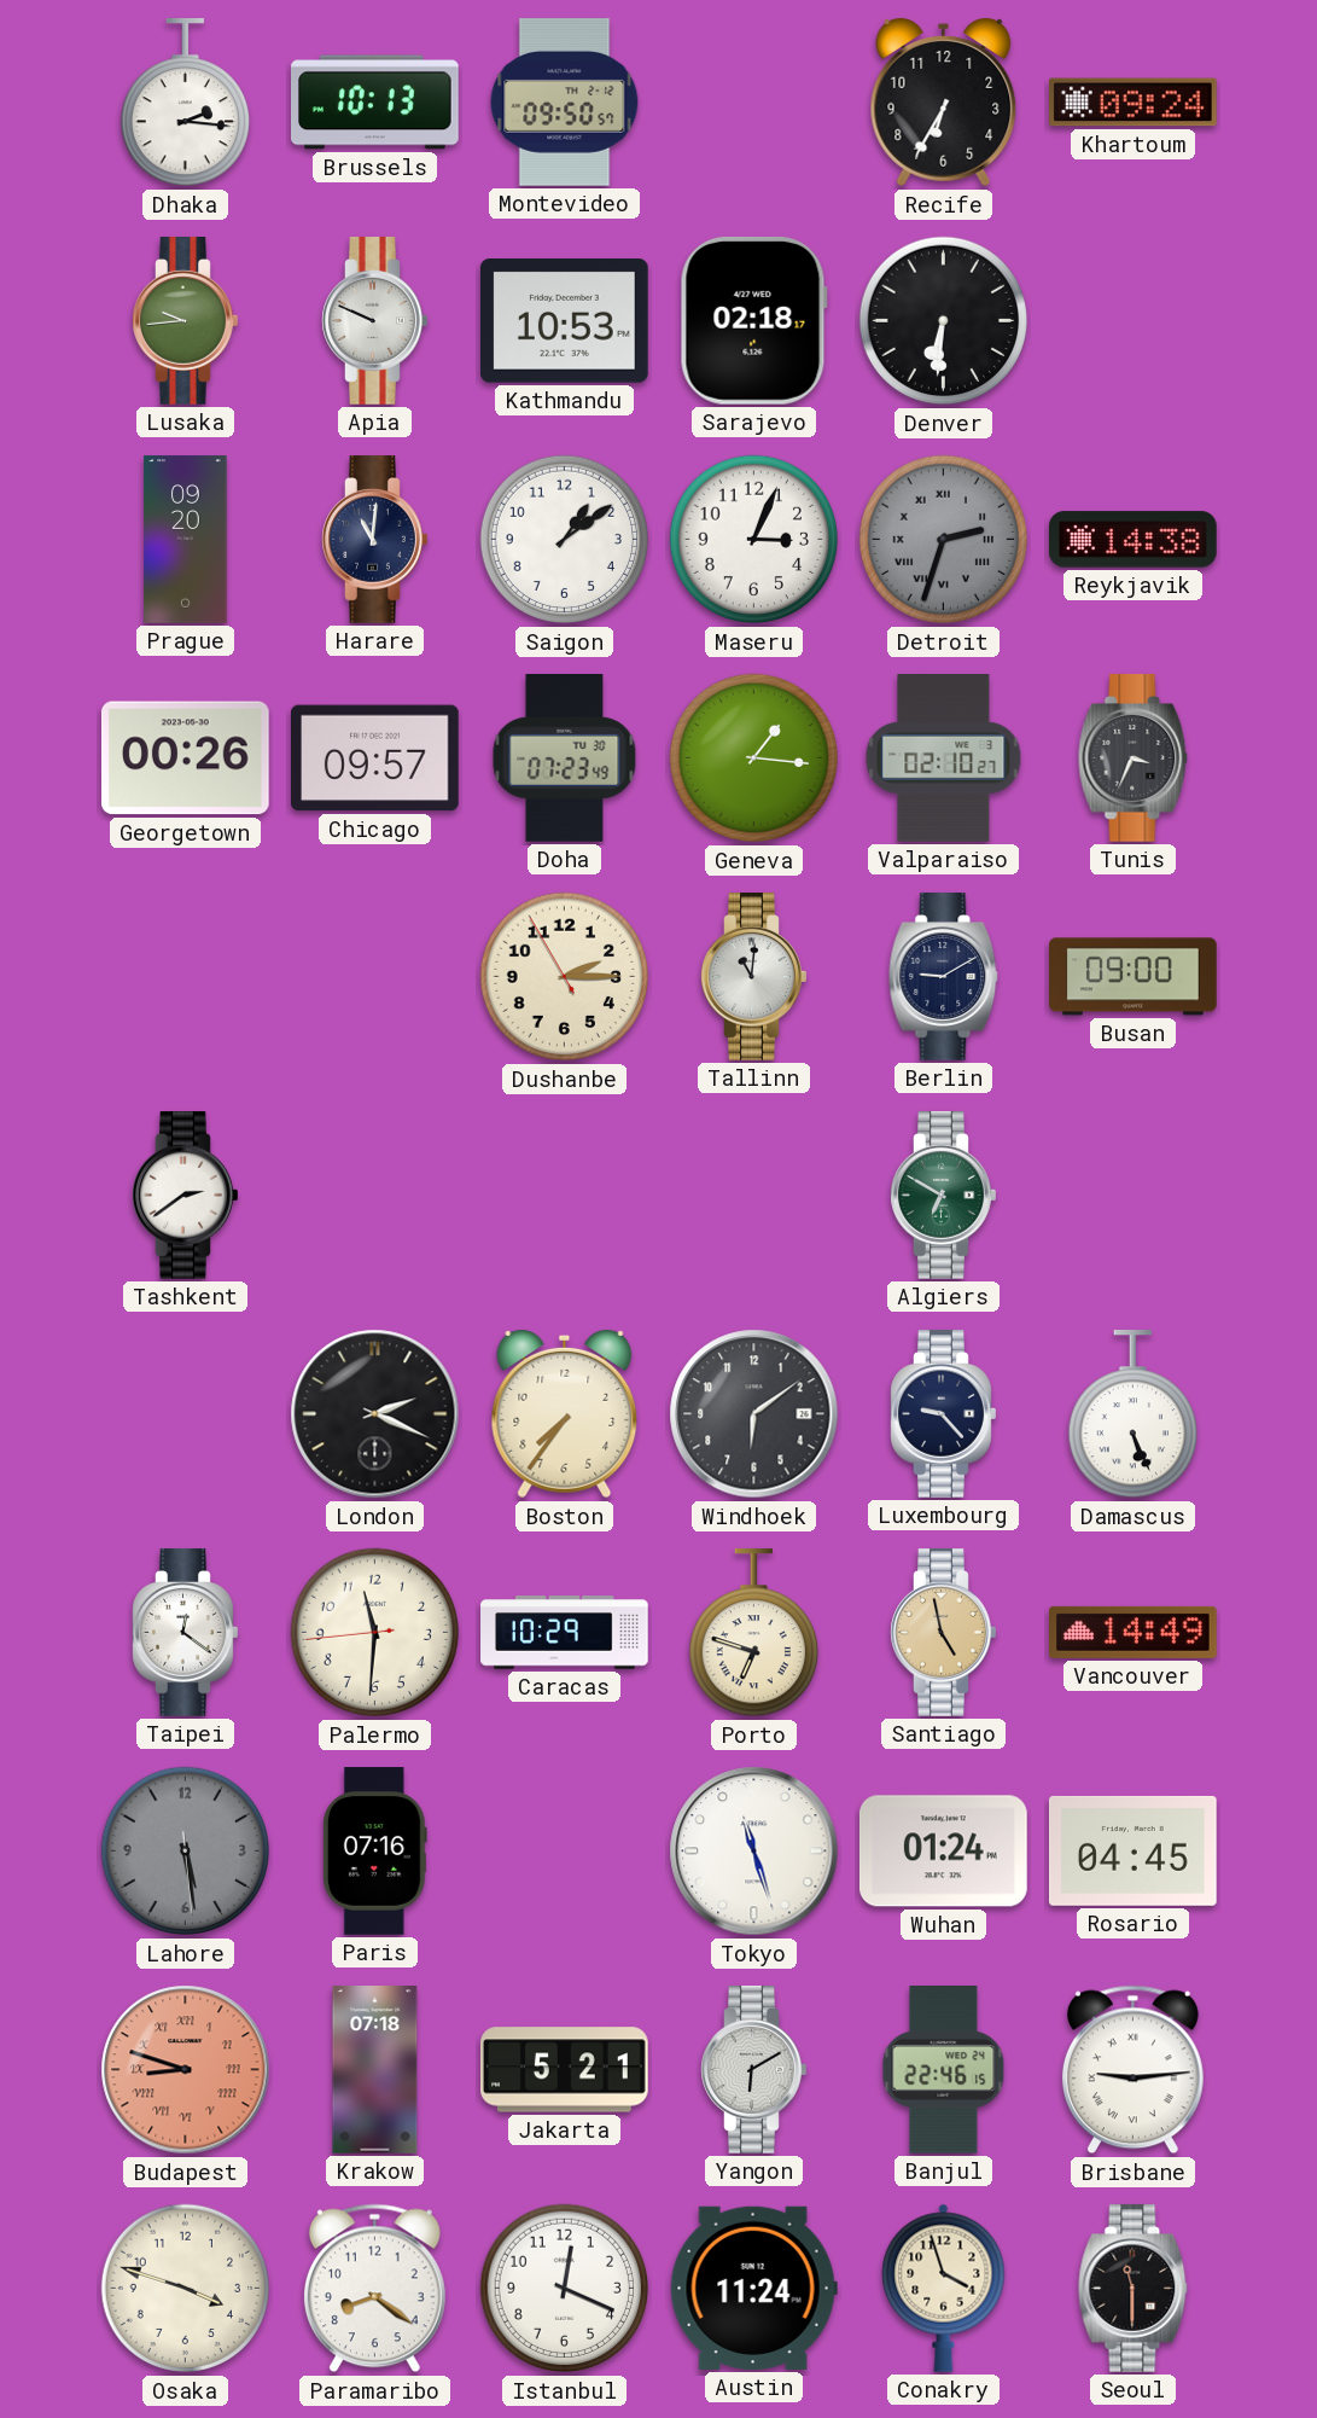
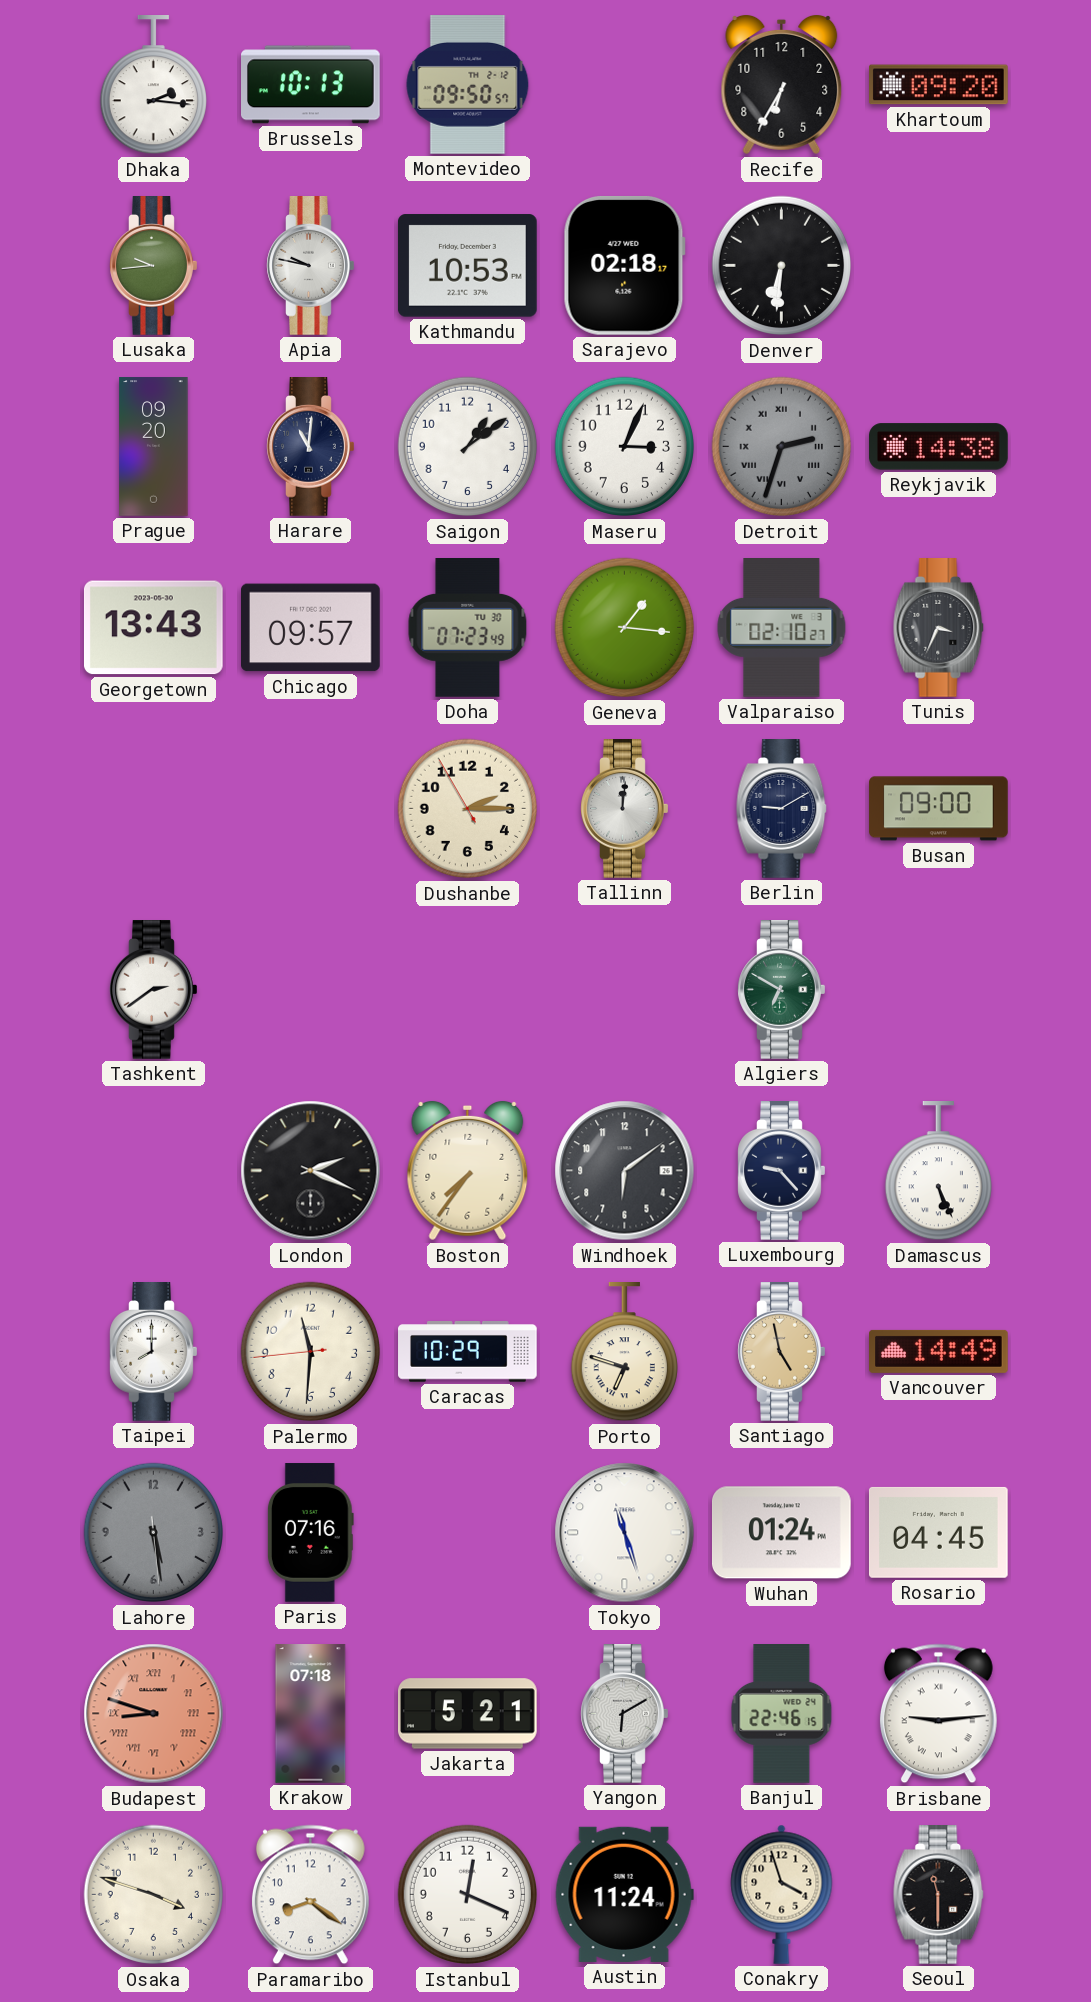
Khartoum: 09:24 -> 09:20 (939, 85)
Apia: 9:49 -> 9:47 (311, 266)
Georgetown: 00:26 -> 13:43 (153, 628)
Tallinn: 11:01 -> 12:01 (625, 809)
Taipei: 12:21 -> 8:00 (154, 1352)
